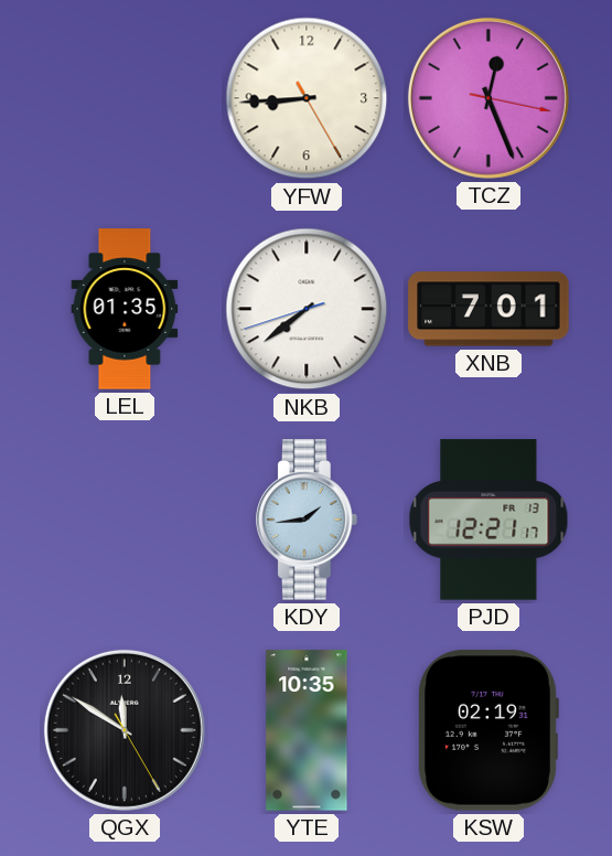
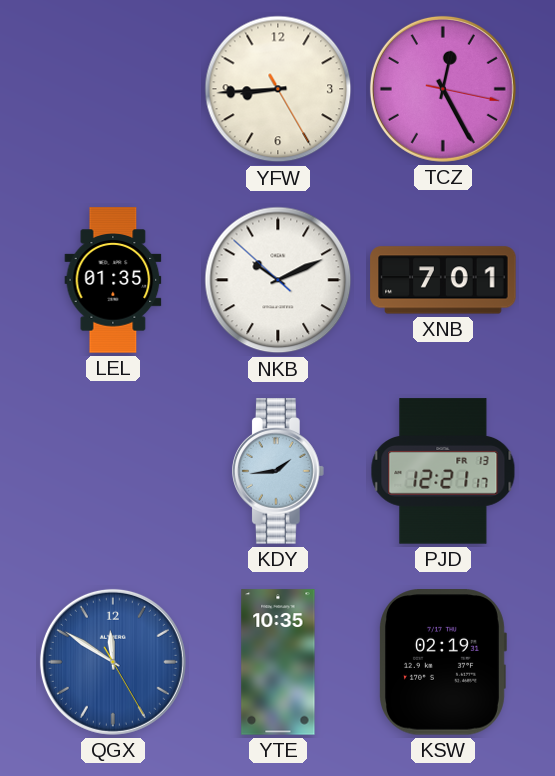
TCZ: 12:26 -> 12:25 (443, 89)
NKB: 7:38 -> 10:10 (278, 280)
QGX dial: black -> blue (113, 662)
